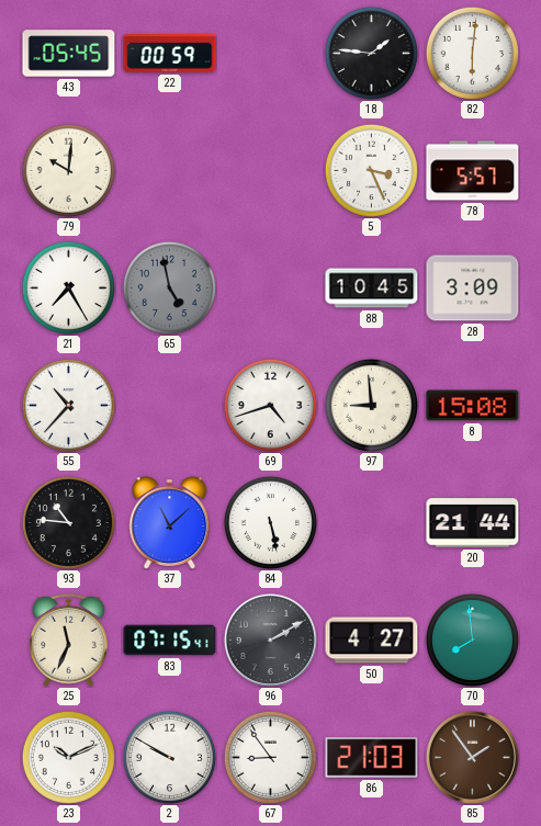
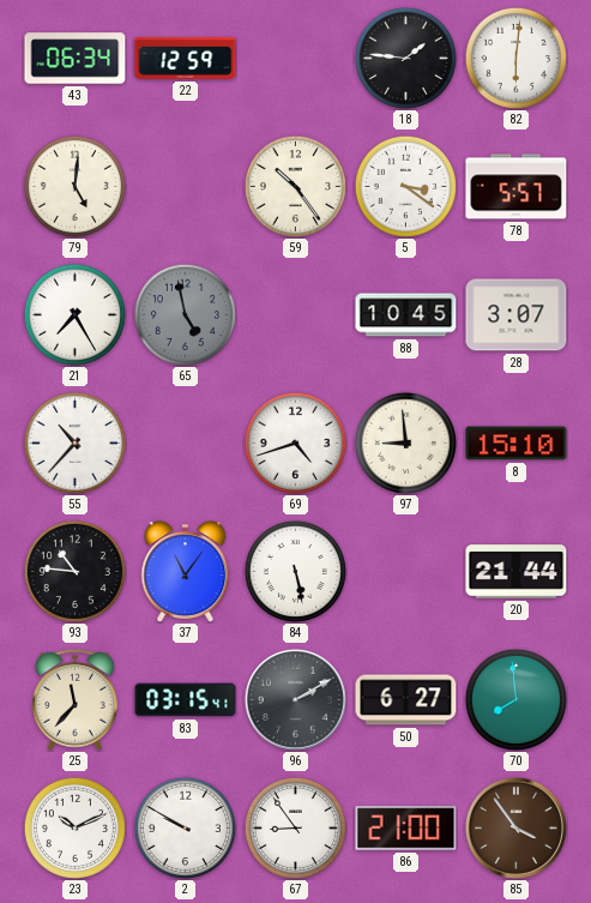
43: 05:45 -> 06:34 (76, 59)
22: 00:59 -> 12:59 (186, 59)
79: 10:01 -> 5:01 (74, 186)
59: none -> 10:24 (295, 186)
5: 3:26 -> 3:21 (405, 186)
28: 3:09 -> 3:07 (517, 315)
8: 15:08 -> 15:10 (517, 444)
37: 11:08 -> 11:06 (186, 571)
25: 11:34 -> 11:37 (74, 699)
83: 07:15 -> 03:15 (186, 700)
50: 4:27 -> 6:27 (406, 700)
86: 21:03 -> 21:00 (406, 829)
85: 1:54 -> 3:54 (515, 827)
